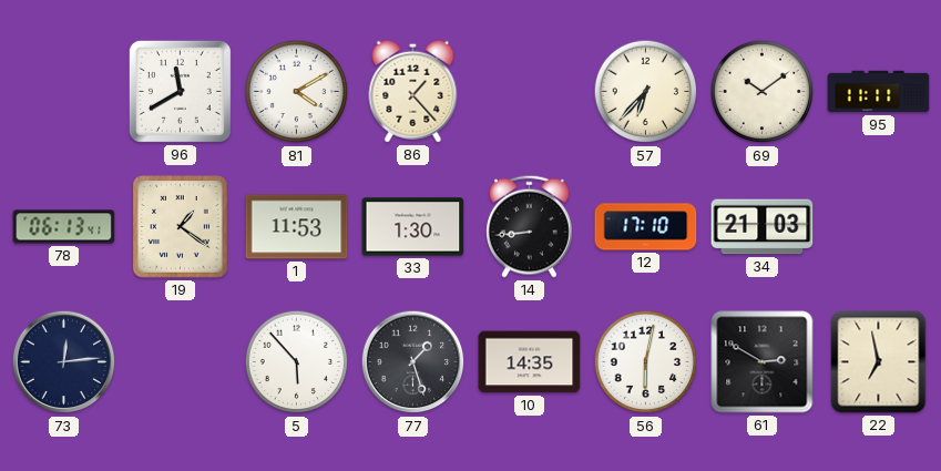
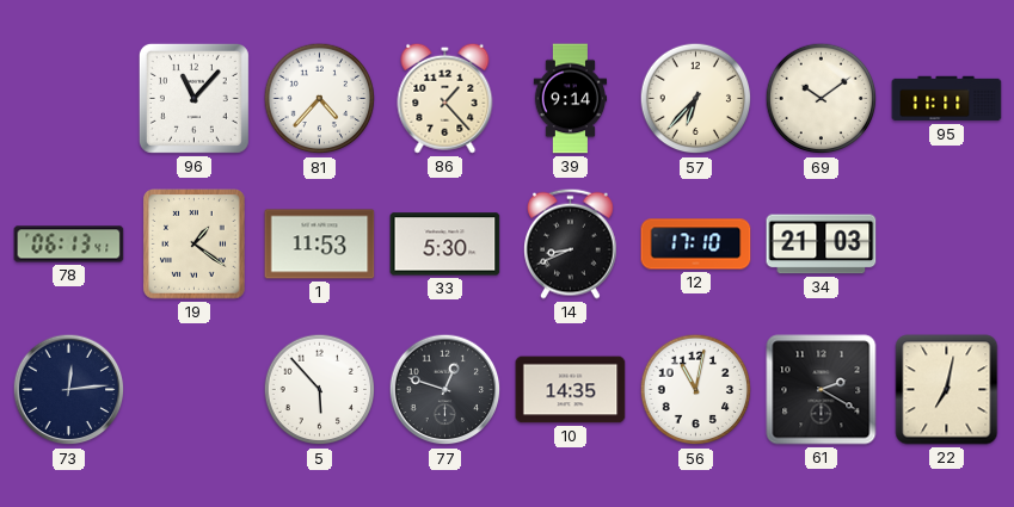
96: 11:40 -> 11:07 (193, 98)
81: 4:10 -> 4:37 (320, 99)
39: none -> 9:14 (571, 99)
33: 1:30 -> 5:30 (445, 245)
14: 8:44 -> 8:41 (571, 243)
77: 1:27 -> 12:48 (445, 390)
56: 6:02 -> 11:02 (696, 390)
61: 2:50 -> 2:20 (822, 390)
22: 6:58 -> 7:02 (947, 390)
